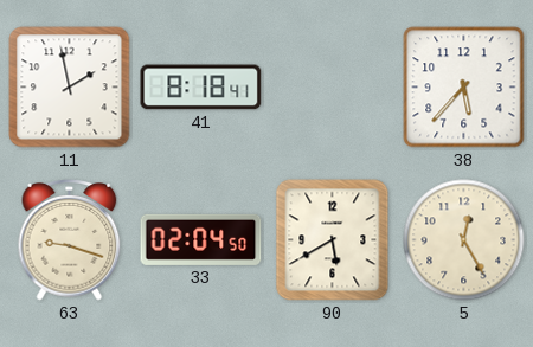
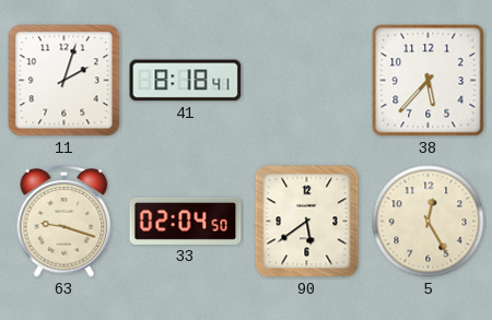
11: 1:58 -> 2:03 (65, 81)
90: 5:40 -> 5:39 (307, 222)
